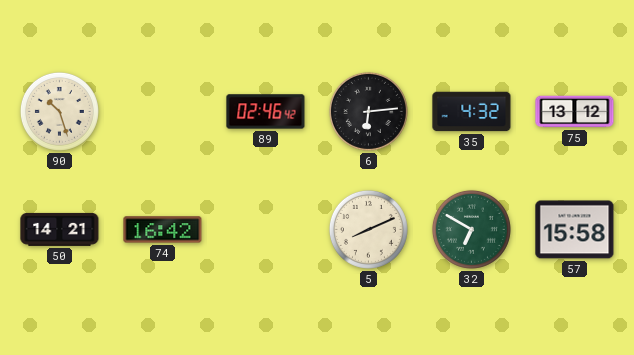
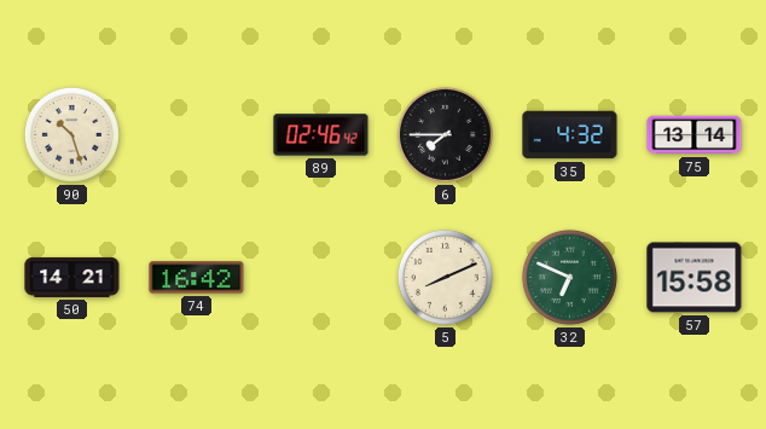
6: 6:14 -> 7:45 (445, 134)
75: 13:12 -> 13:14 (695, 135)
32: 6:50 -> 6:49 (569, 277)
